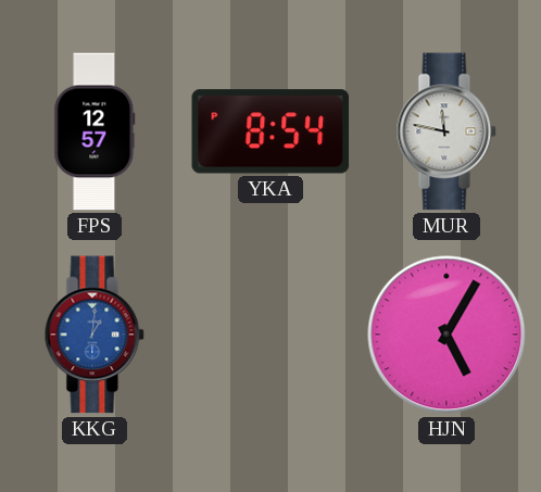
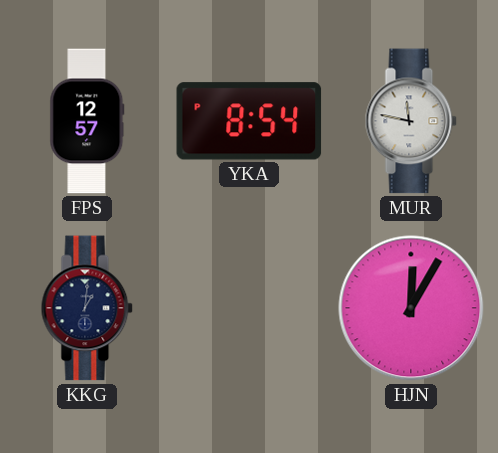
KKG dial: blue -> navy (87, 308)
HJN: 5:05 -> 12:05 (411, 308)
